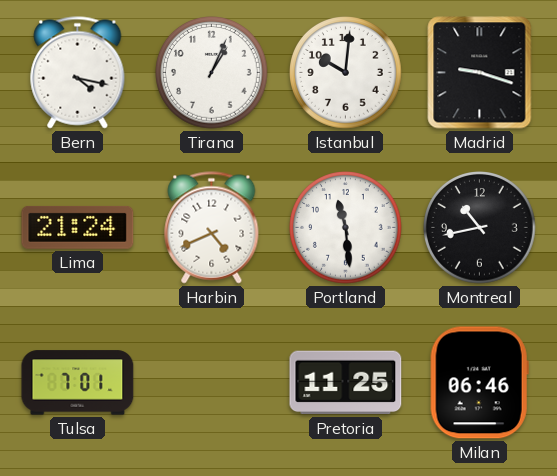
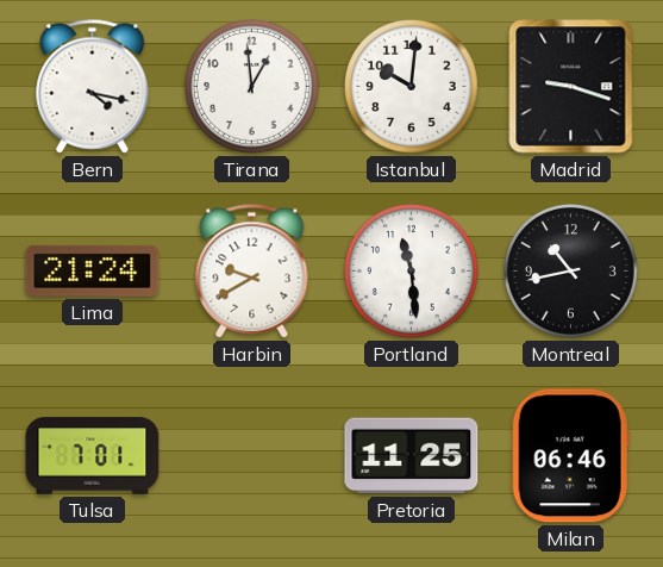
Tirana: 1:04 -> 12:59 (252, 87)
Harbin: 4:41 -> 9:40 (252, 272)
